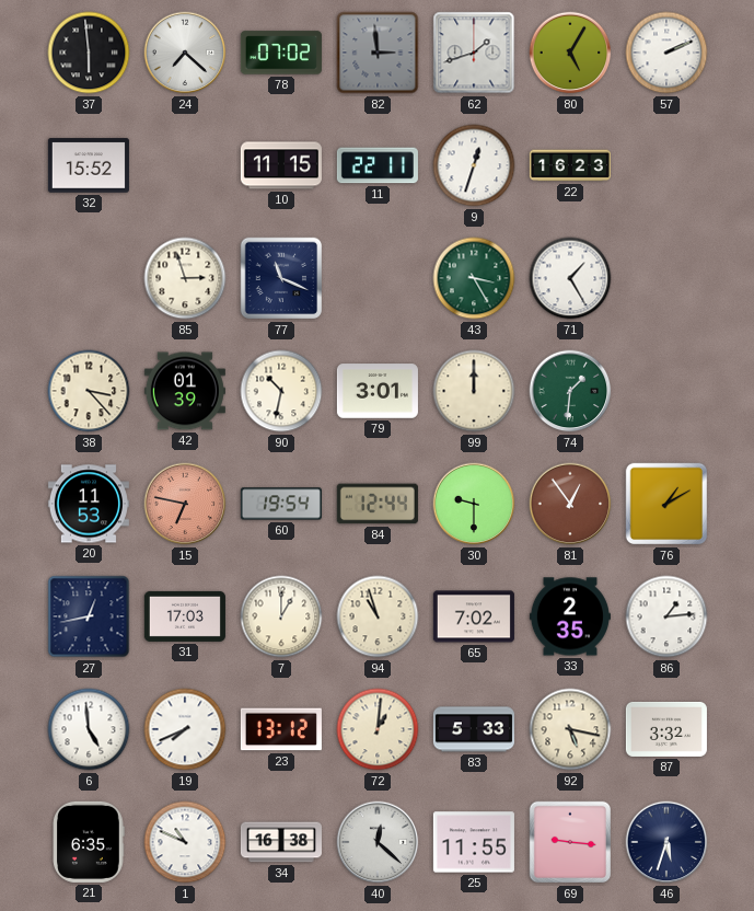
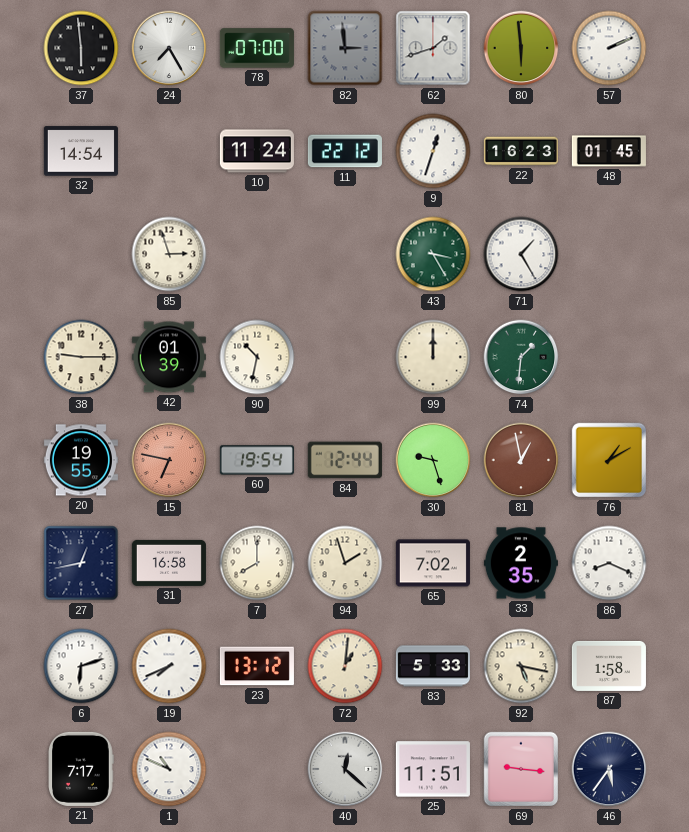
24: 7:22 -> 7:25 (169, 48)
78: 07:02 -> 07:00 (257, 48)
80: 5:05 -> 5:59 (521, 48)
32: 15:52 -> 14:54 (81, 151)
10: 11:15 -> 11:24 (257, 151)
11: 22:11 -> 22:12 (345, 151)
48: none -> 01:45 (609, 151)
77: 11:19 -> none (281, 278)
38: 3:23 -> 9:15 (81, 357)
79: 3:01 -> none (378, 391)
20: 11:53 -> 19:55 (81, 460)
30: 9:30 -> 9:27 (433, 460)
81: 12:54 -> 12:58 (521, 460)
31: 17:03 -> 16:58 (169, 563)
7: 1:00 -> 8:00 (257, 563)
94: 10:57 -> 1:57 (345, 563)
86: 1:14 -> 8:19 (609, 563)
6: 4:59 -> 6:12 (81, 666)
87: 3:32 -> 1:58 (609, 666)
21: 6:35 -> 7:17 (81, 769)
34: 16:38 -> none (281, 842)
25: 11:55 -> 11:51 (433, 769)
46: 5:33 -> 5:36 (609, 769)
